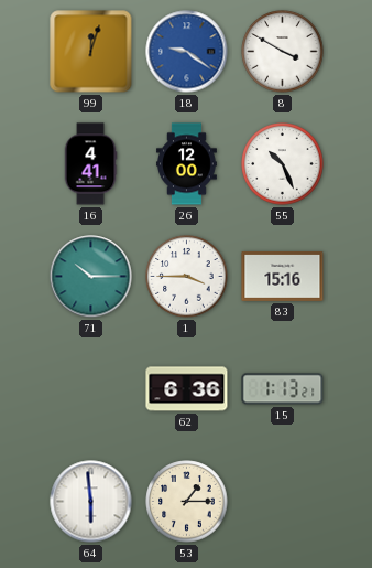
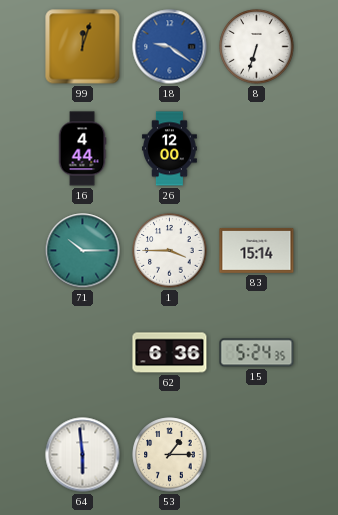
8: 3:50 -> 6:33 (257, 47)
16: 4:41 -> 4:44 (82, 149)
55: 10:26 -> none (283, 164)
83: 15:16 -> 15:14 (257, 250)
15: 1:13 -> 5:24 (257, 353)
